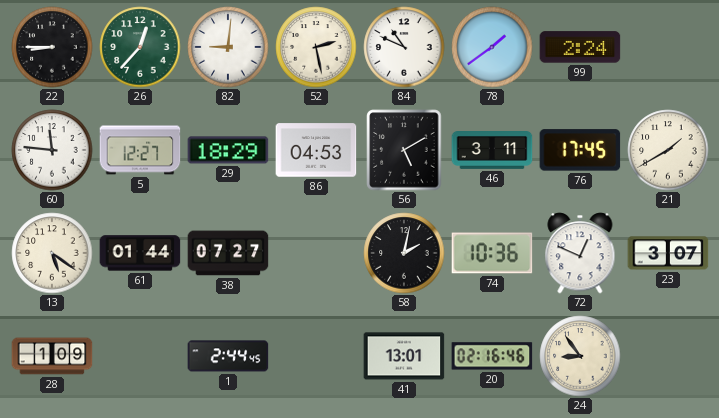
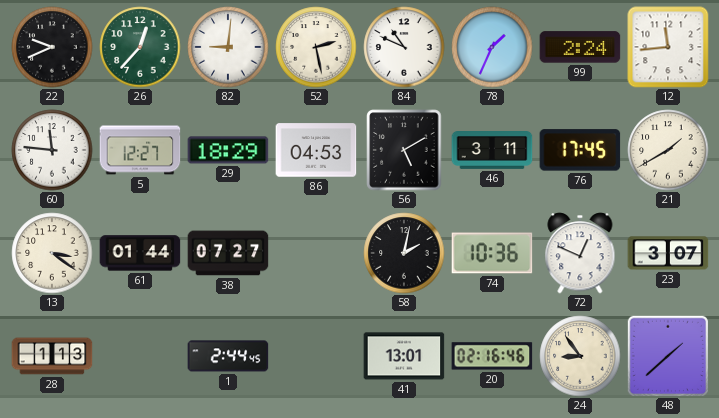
22: 8:45 -> 9:41 (52, 47)
78: 1:39 -> 1:34 (492, 47)
12: none -> 11:44 (668, 47)
13: 5:21 -> 3:21 (52, 253)
28: 1:09 -> 1:13 (52, 356)
48: none -> 1:38 (668, 356)
